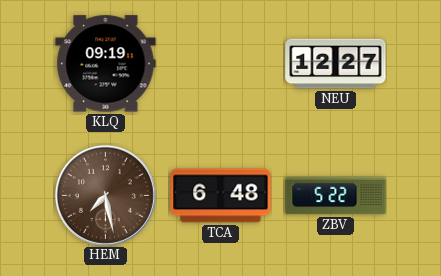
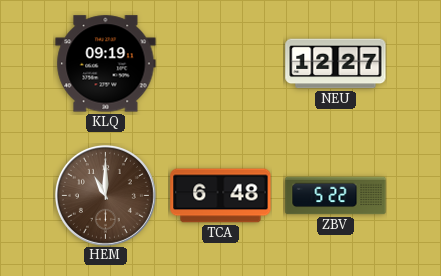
HEM: 7:28 -> 11:00 (105, 195)
